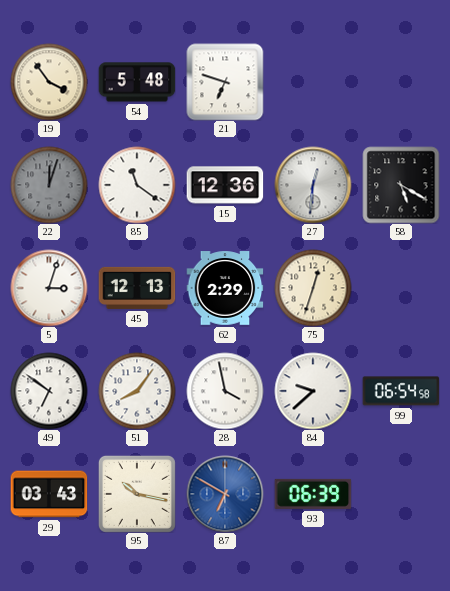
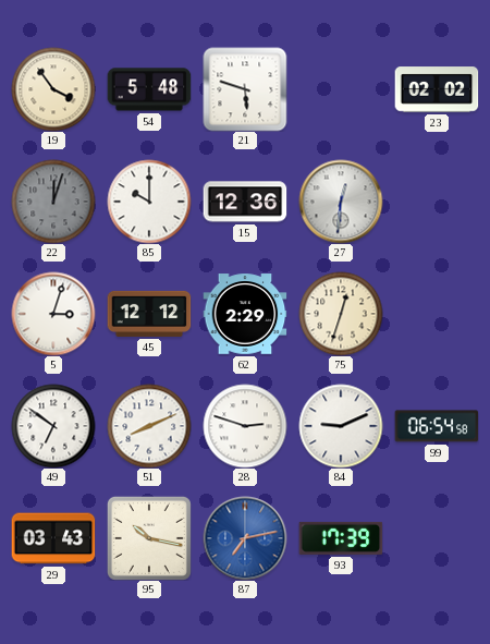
21: 6:48 -> 5:48 (245, 89)
23: none -> 02:02 (437, 89)
85: 11:21 -> 10:00 (149, 202)
58: 5:20 -> none (401, 185)
45: 12:13 -> 12:12 (149, 314)
51: 8:06 -> 8:11 (149, 426)
28: 3:58 -> 2:48 (245, 426)
84: 9:38 -> 9:11 (341, 426)
87: 6:50 -> 7:13 (245, 538)
93: 06:39 -> 17:39 (341, 538)
